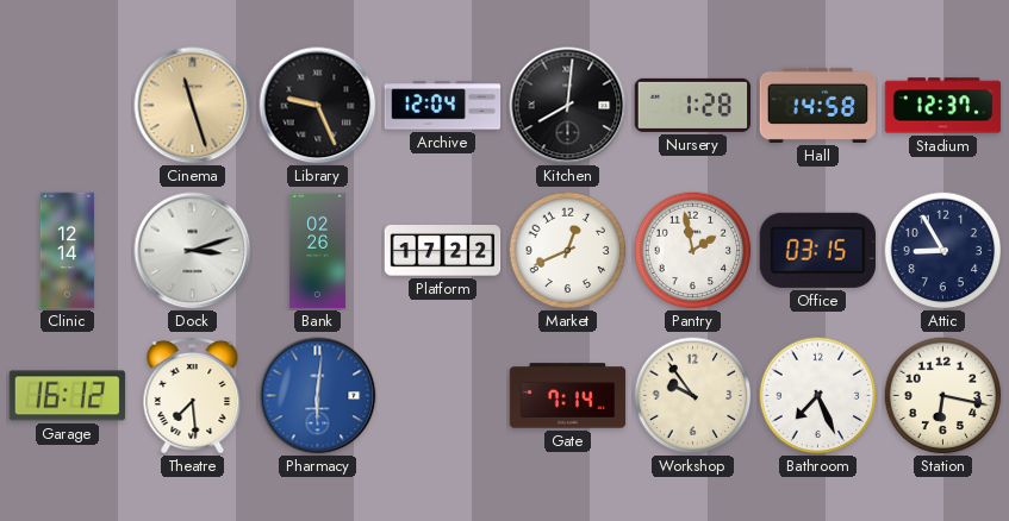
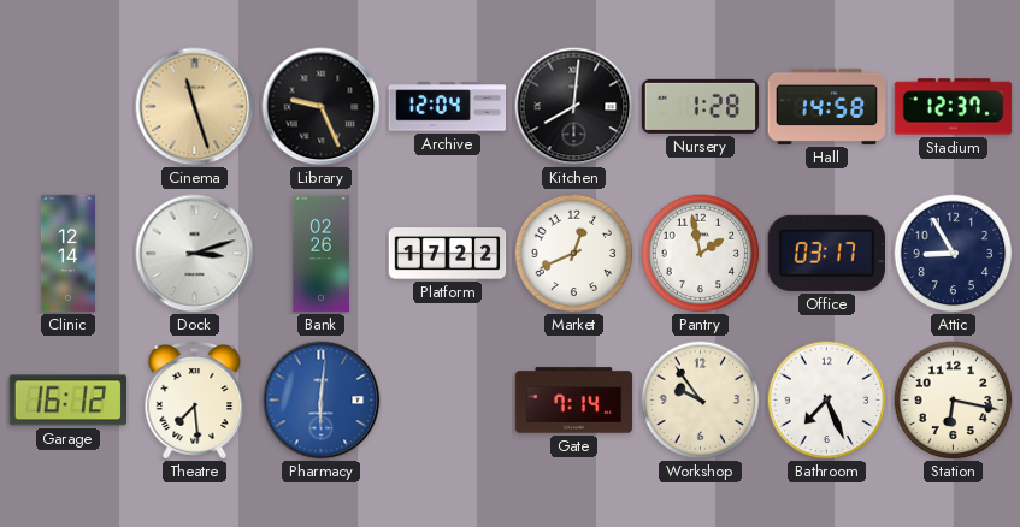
Office: 03:15 -> 03:17 (826, 253)
